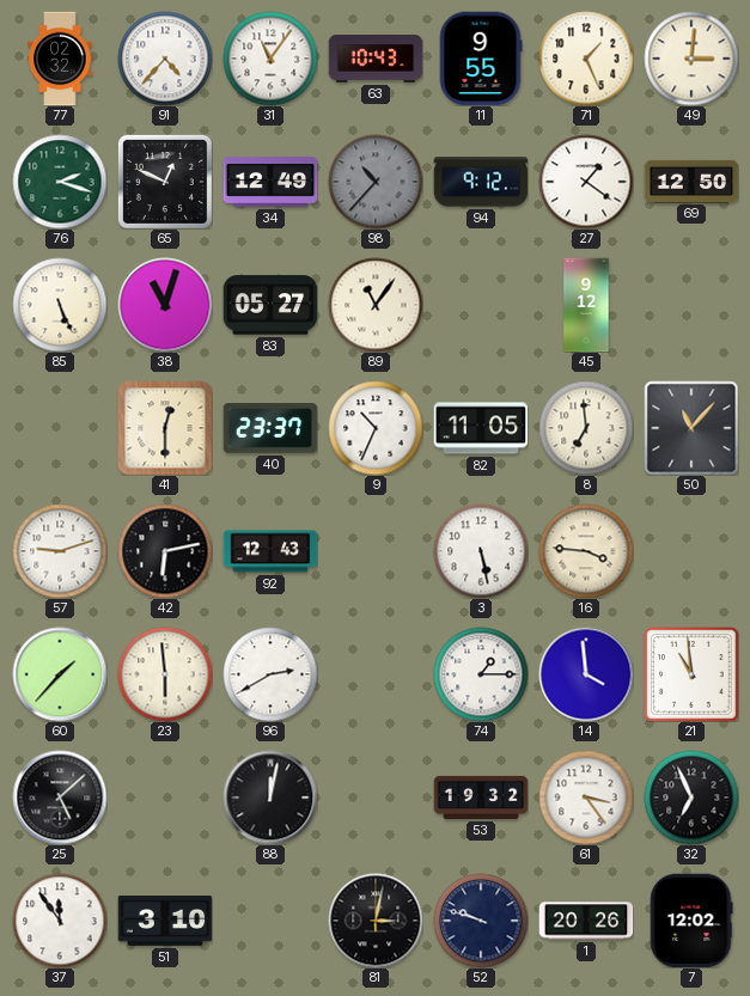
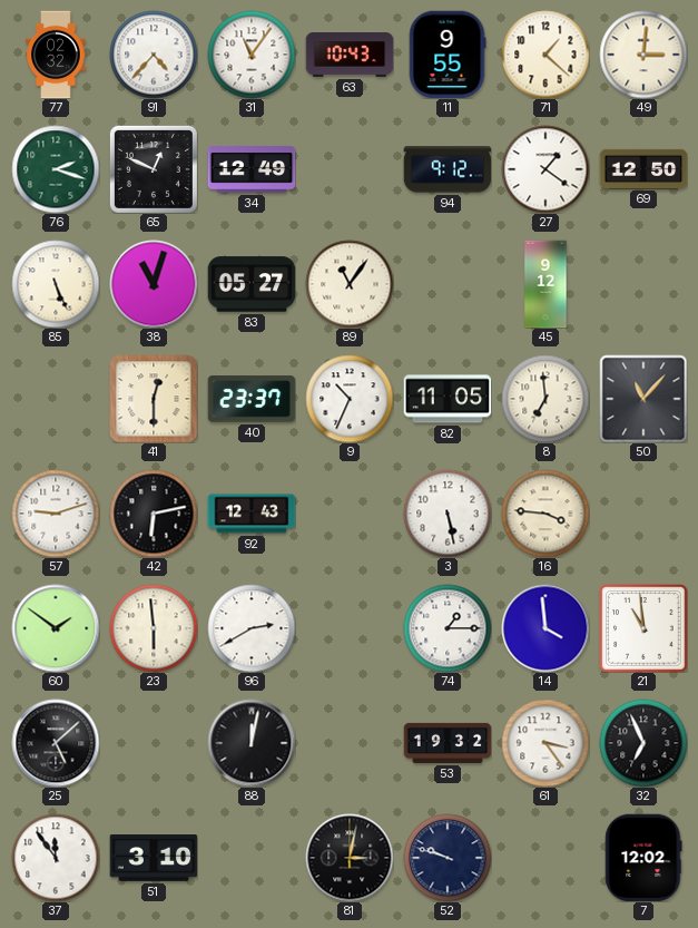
71: 1:26 -> 1:22 (545, 55)
98: 10:37 -> none (376, 182)
60: 1:37 -> 1:51 (56, 628)
1: 20:26 -> none (586, 921)
